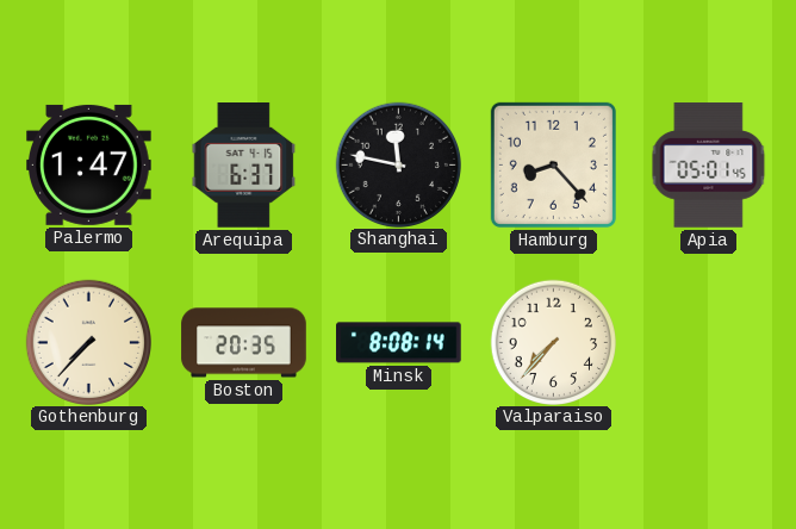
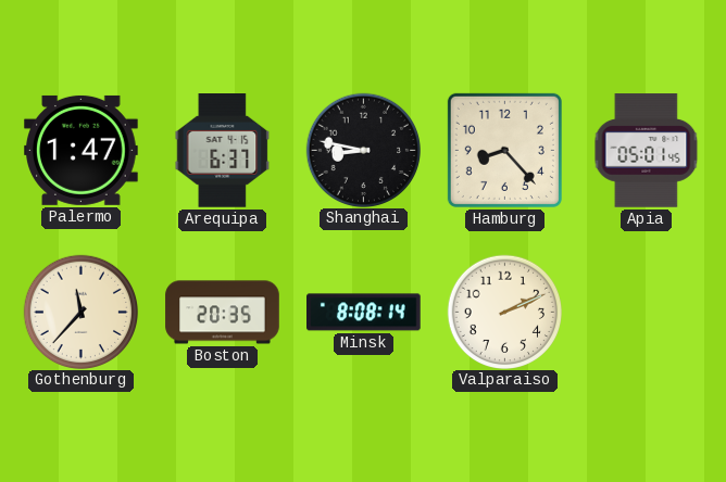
Shanghai: 11:47 -> 8:47 (363, 150)
Gothenburg: 7:37 -> 11:37 (80, 312)
Valparaiso: 7:37 -> 2:11 (504, 312)
